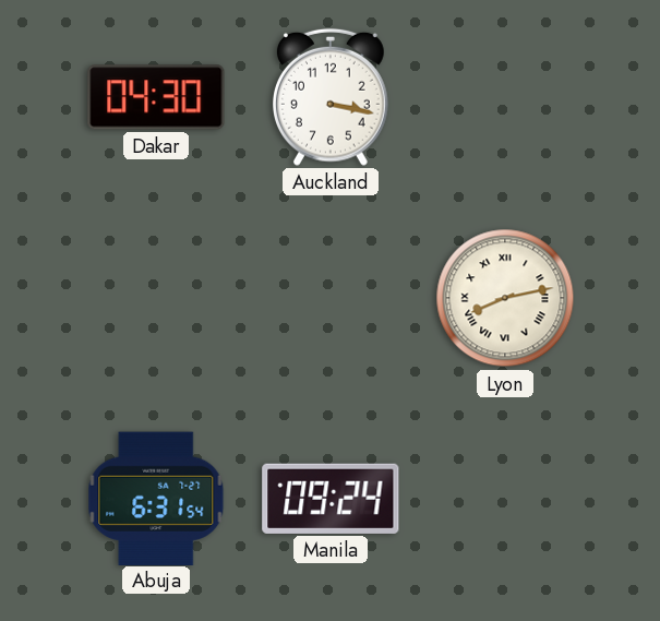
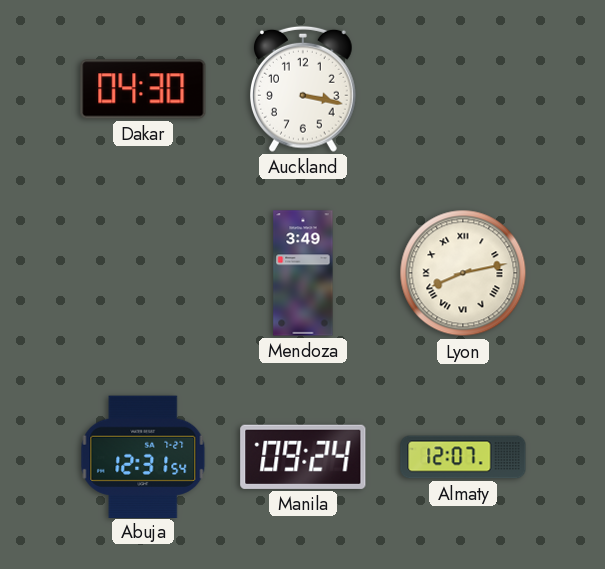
Mendoza: none -> 3:49 (303, 273)
Abuja: 6:31 -> 12:31 (143, 456)
Almaty: none -> 12:07 (463, 457)
